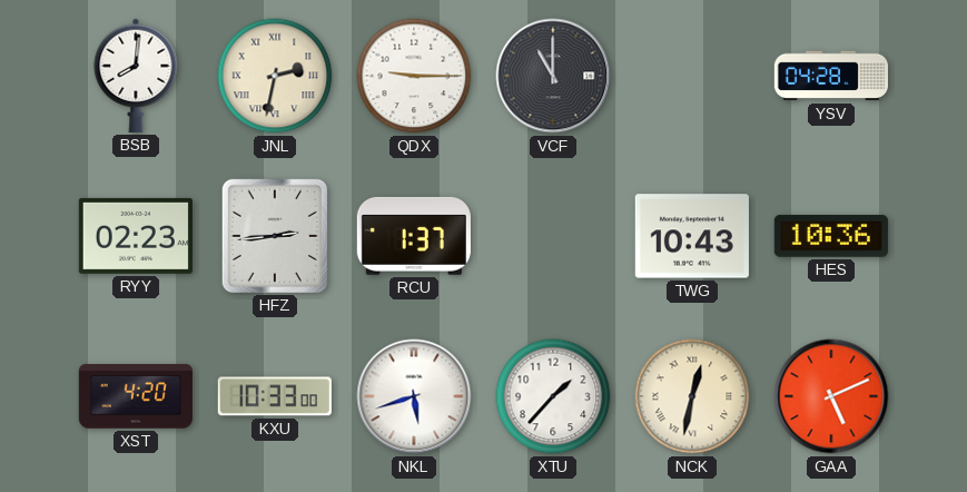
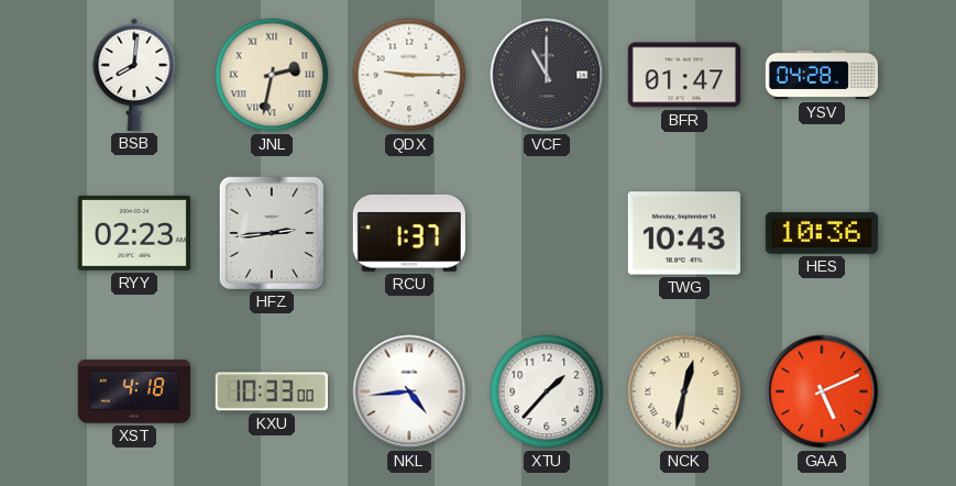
BFR: none -> 01:47 (684, 75)
XST: 4:20 -> 4:18 (134, 391)
NKL: 5:42 -> 4:44 (409, 391)
